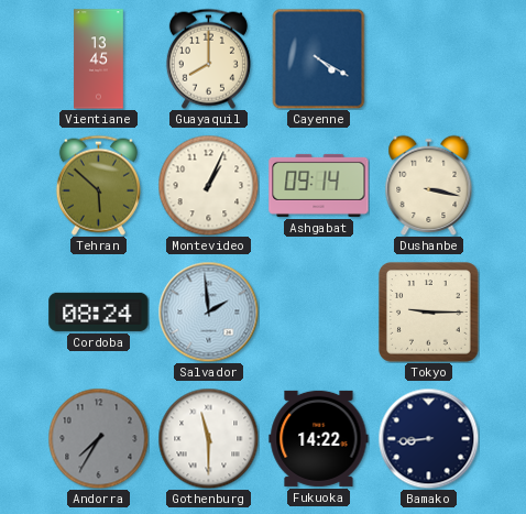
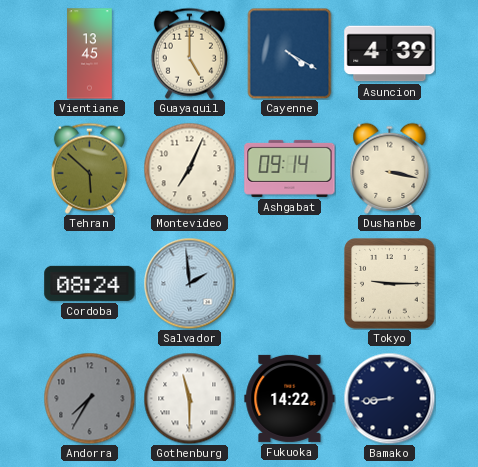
Guayaquil: 8:00 -> 5:00 (189, 53)
Asuncion: none -> 4:39 (390, 54)
Montevideo: 1:04 -> 7:04 (189, 168)
